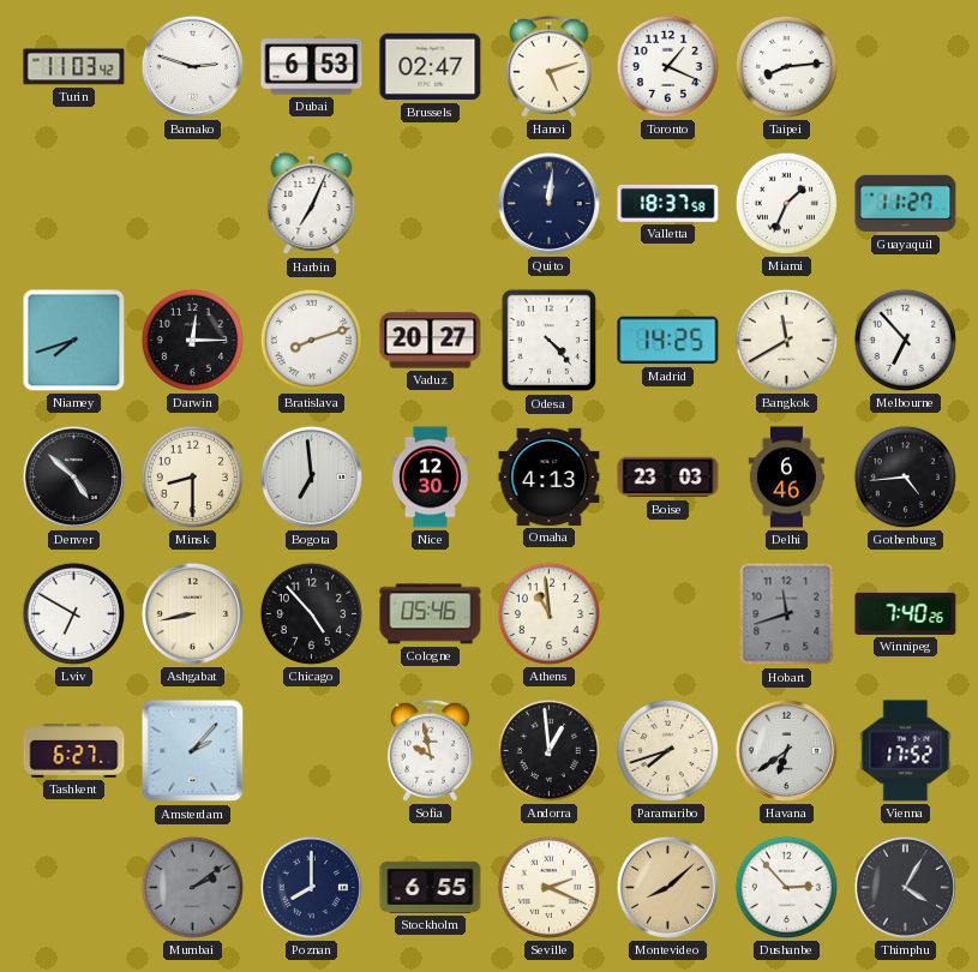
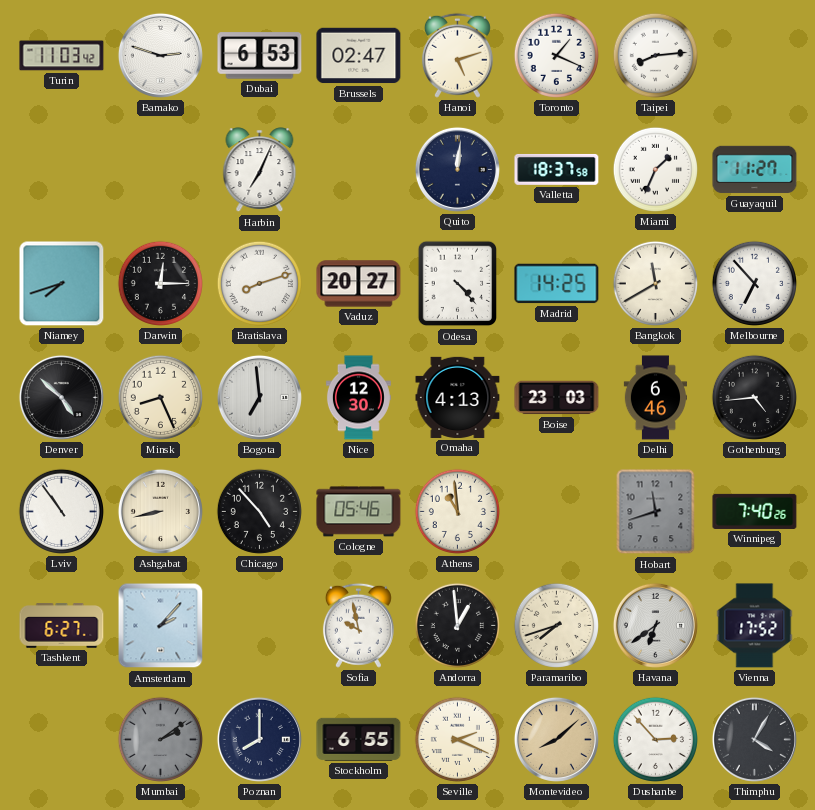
Minsk: 8:30 -> 8:26 (160, 397)
Lviv: 6:50 -> 10:54 (61, 511)
